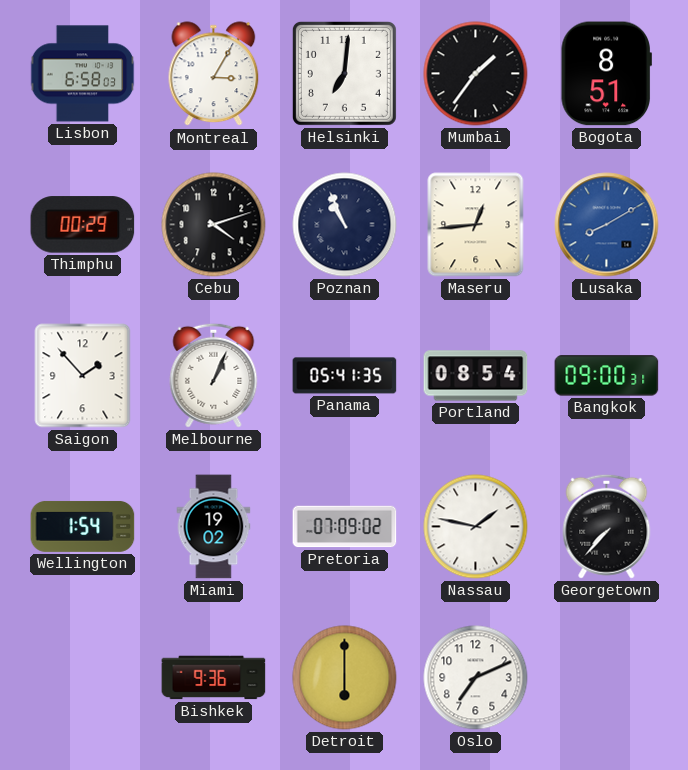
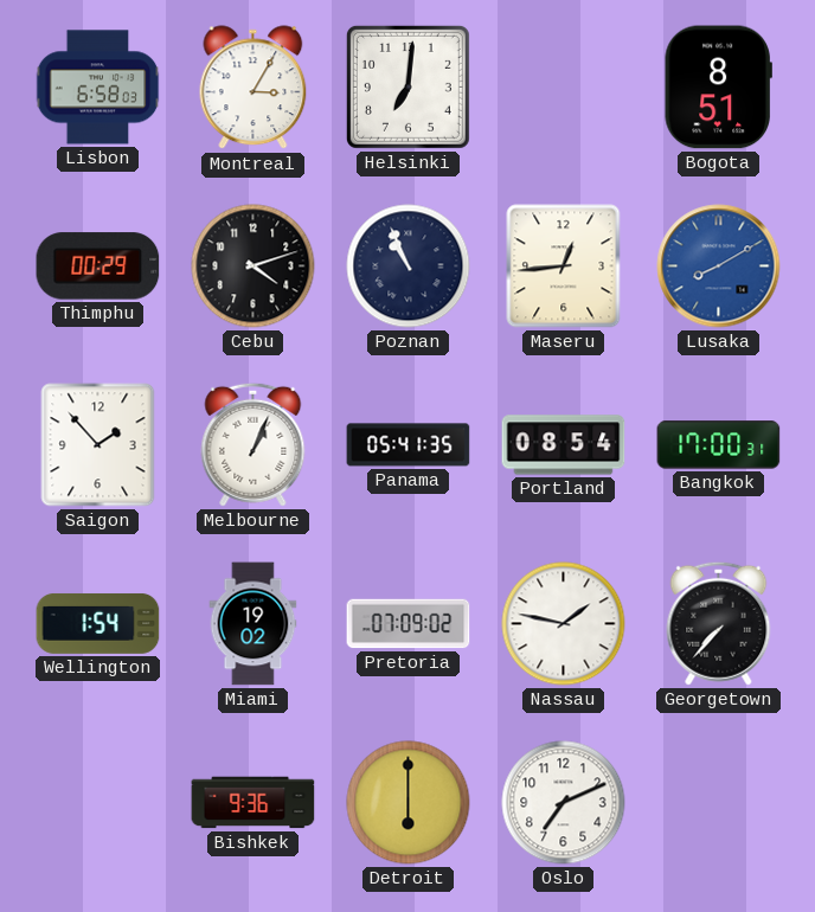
Mumbai: 1:36 -> none (476, 74)
Bangkok: 09:00 -> 17:00 (719, 445)
